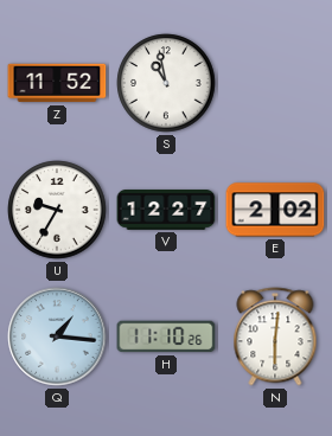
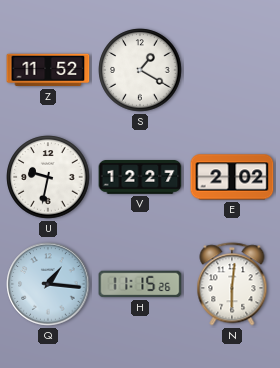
S: 10:58 -> 1:20 (140, 70)
U: 9:35 -> 9:32 (48, 177)
H: 11:10 -> 11:15 (140, 284)
